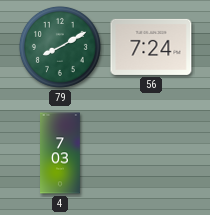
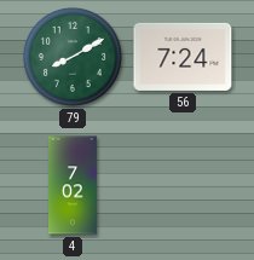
4: 7:03 -> 7:02 (73, 185)
